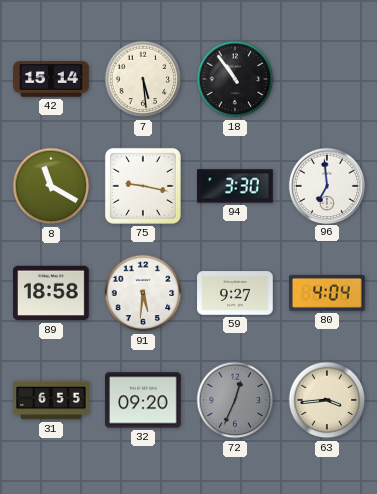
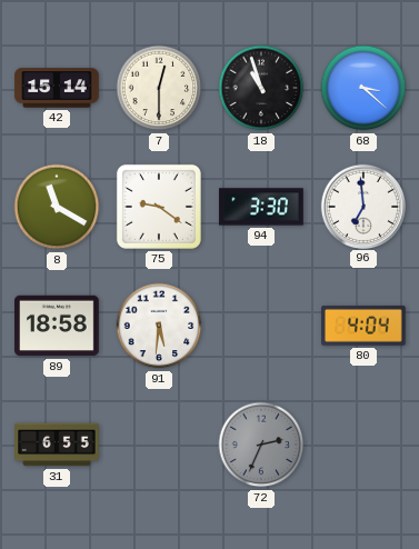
7: 5:29 -> 12:30 (159, 88)
18: 10:54 -> 10:57 (261, 88)
68: none -> 3:22 (363, 88)
75: 9:17 -> 9:21 (159, 207)
59: 9:27 -> none (235, 293)
32: 09:20 -> none (143, 400)
72: 12:34 -> 2:34 (261, 445)
63: 3:44 -> none (327, 400)
